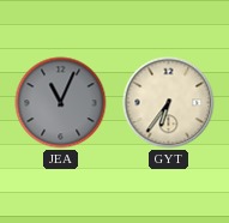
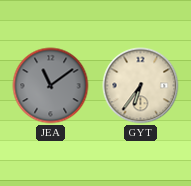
JEA: 11:04 -> 11:09 (51, 86)
